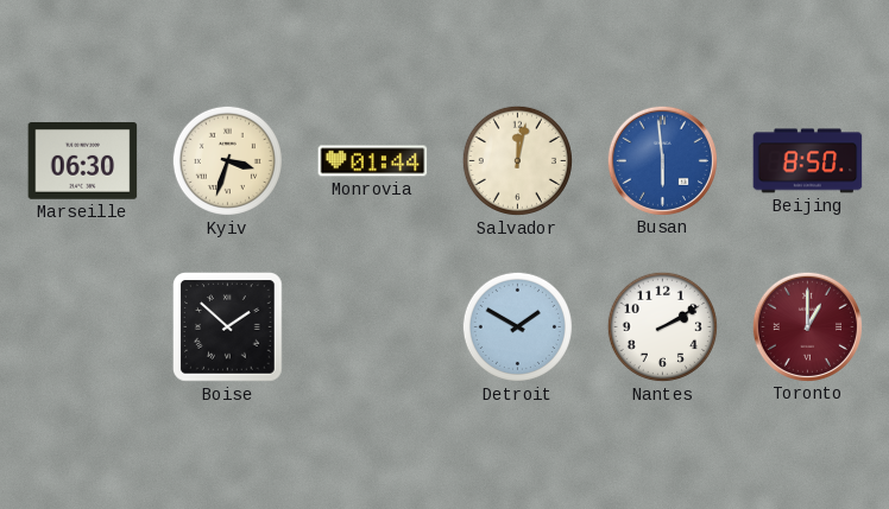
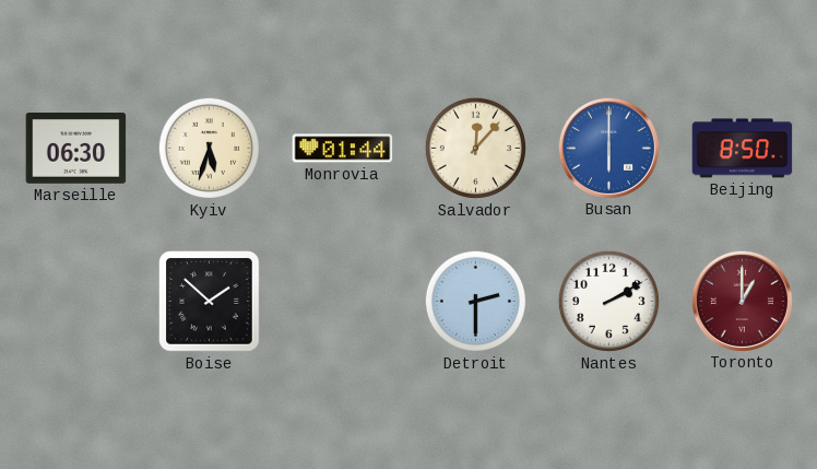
Kyiv: 3:33 -> 5:33 (209, 148)
Salvador: 12:02 -> 12:07 (475, 148)
Busan: 5:59 -> 6:00 (608, 148)
Detroit: 1:50 -> 2:30 (475, 301)
